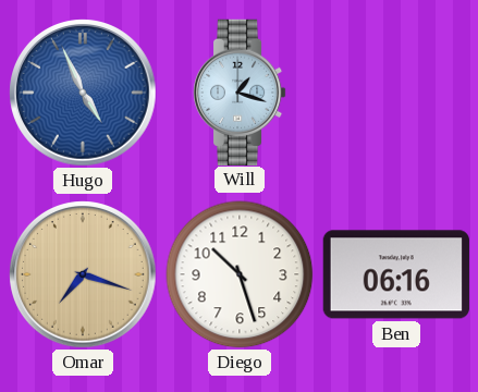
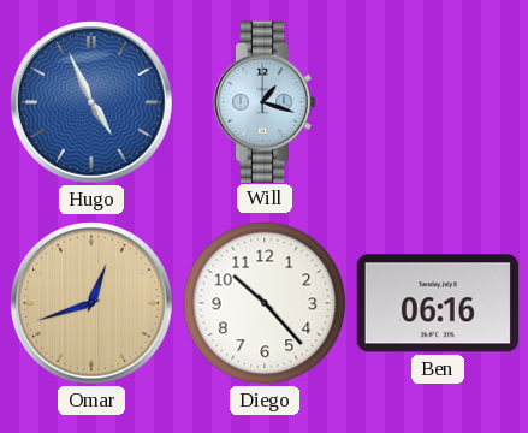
Omar: 7:18 -> 12:42 (91, 303)
Diego: 10:27 -> 10:23 (265, 303)
